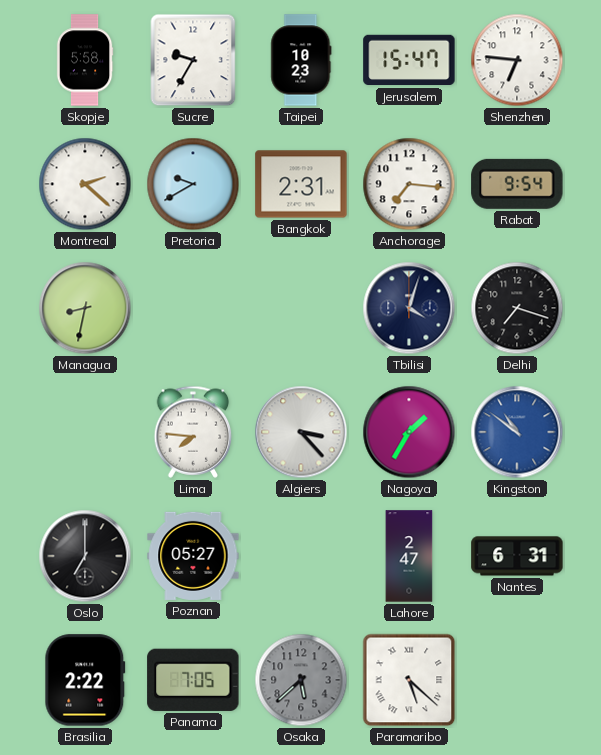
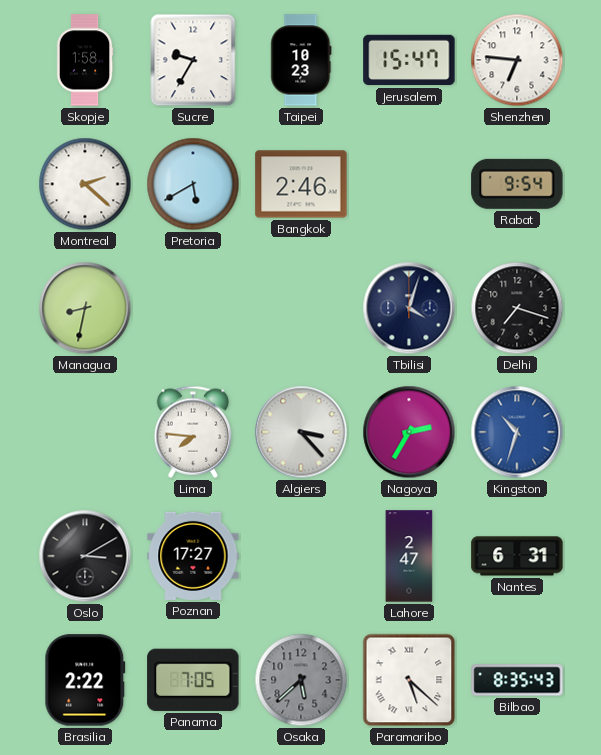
Skopje: 5:58 -> 1:58 (85, 60)
Pretoria: 9:40 -> 5:40 (193, 184)
Bangkok: 2:31 -> 2:46 (301, 184)
Anchorage: 7:16 -> none (409, 184)
Nagoya: 1:35 -> 2:35 (409, 432)
Kingston: 10:51 -> 10:33 (517, 432)
Oslo: 7:00 -> 3:10 (85, 556)
Poznan: 05:27 -> 17:27 (193, 556)
Bilbao: none -> 8:35 (517, 680)
